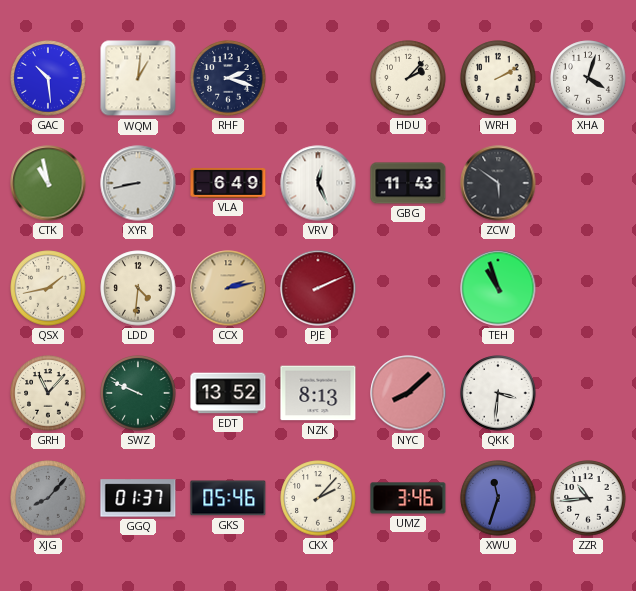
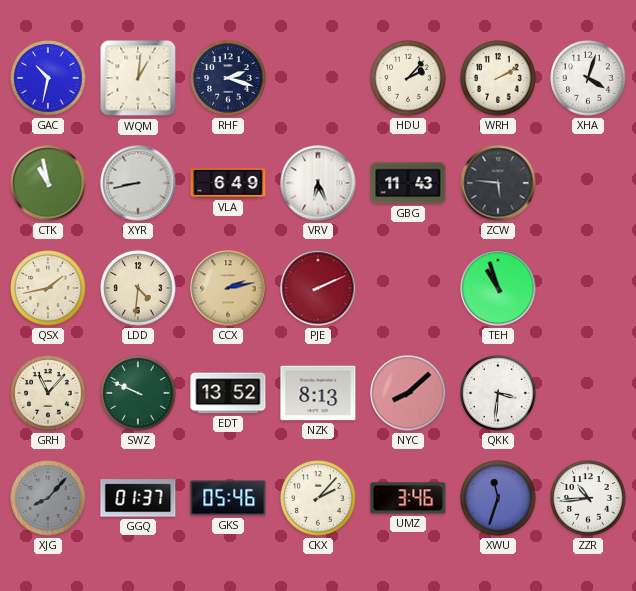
GAC: 10:29 -> 10:32 (48, 78)
VRV: 12:26 -> 6:26 (318, 183)
ZCW: 5:51 -> 5:46 (498, 183)
